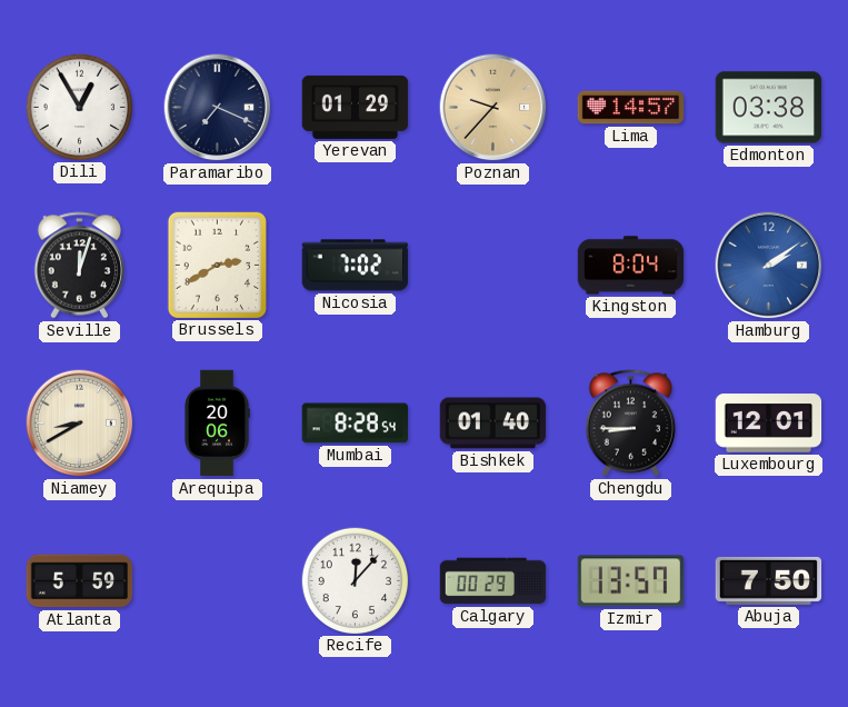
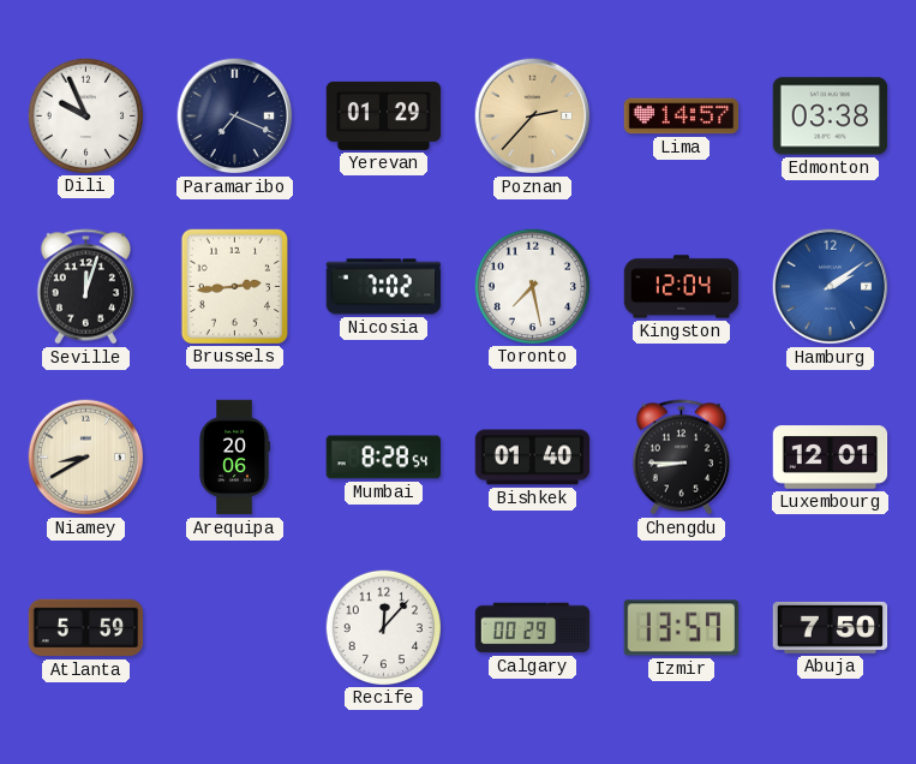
Dili: 12:55 -> 9:56 (85, 115)
Poznan: 9:37 -> 2:37 (533, 117)
Brussels: 2:40 -> 2:44 (234, 286)
Toronto: none -> 7:28 (532, 286)
Kingston: 8:04 -> 12:04 (682, 287)
